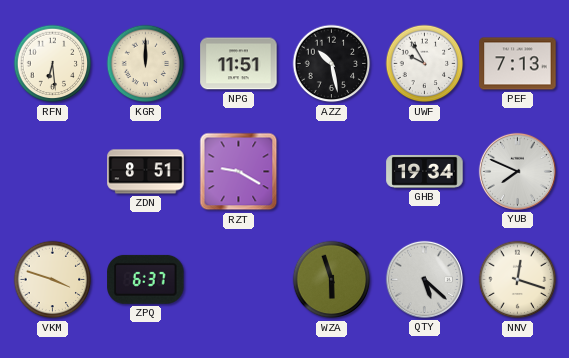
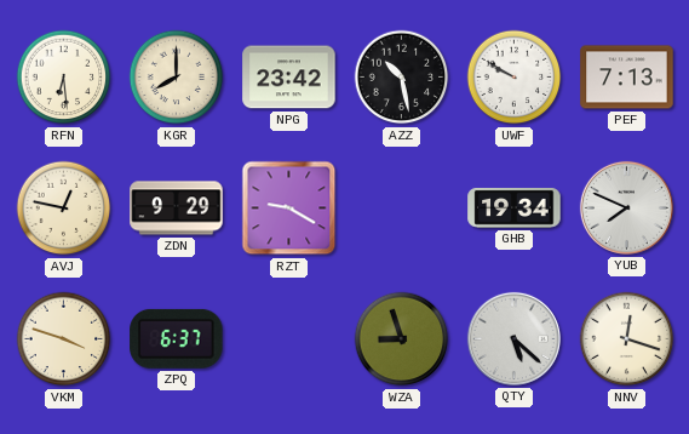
KGR: 12:00 -> 8:00 (177, 78)
NPG: 11:51 -> 23:42 (289, 78)
UWF: 9:55 -> 9:50 (515, 78)
AVJ: none -> 12:47 (64, 209)
ZDN: 8:51 -> 9:29 (177, 209)
WZA: 5:57 -> 8:57 (402, 339)
